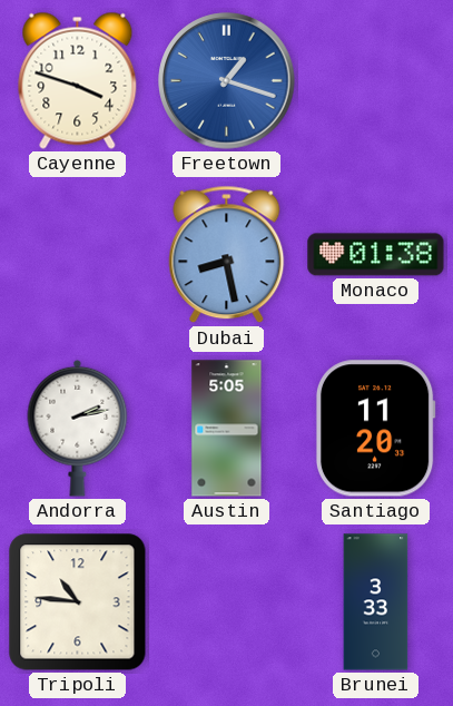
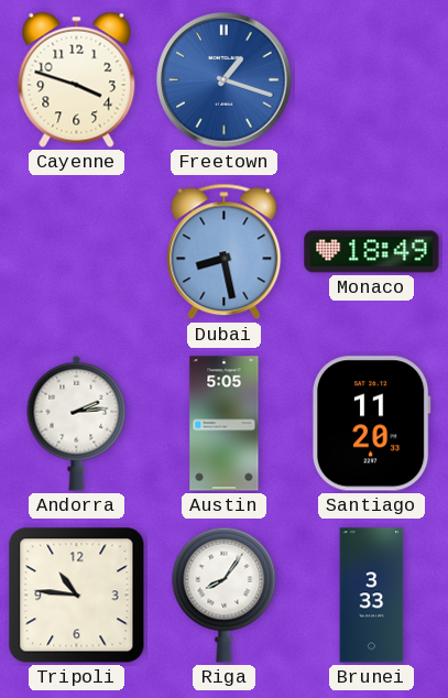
Monaco: 01:38 -> 18:49 (372, 252)
Andorra: 2:13 -> 2:14 (77, 423)
Riga: none -> 8:06 (225, 595)
